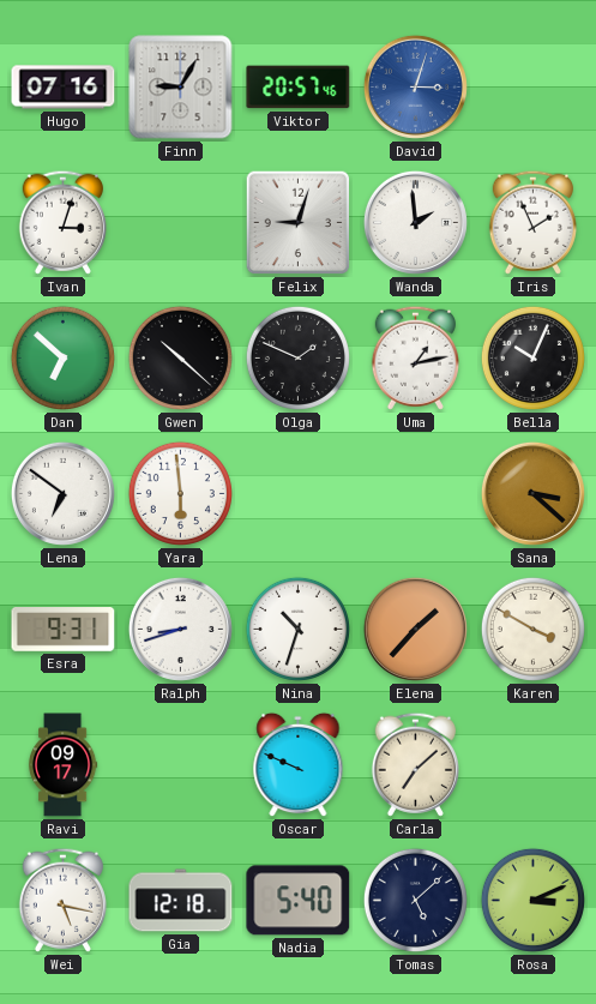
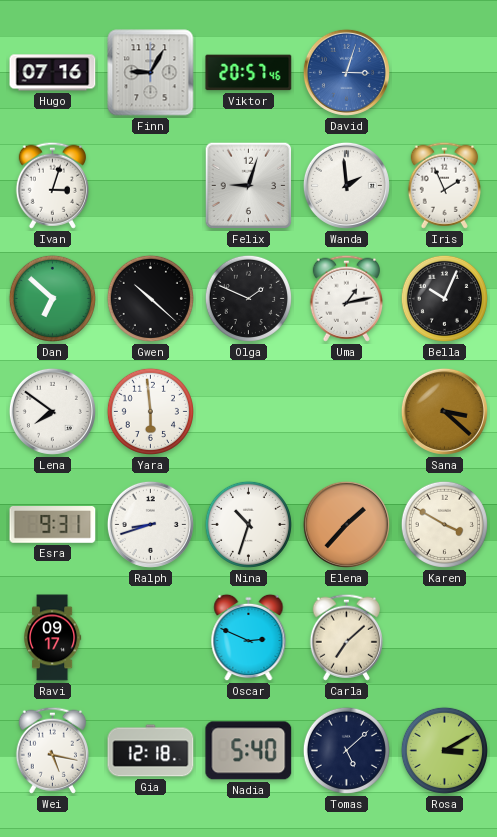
Lena: 6:51 -> 7:51 (52, 411)
Oscar: 9:49 -> 2:49 (249, 638)
Rosa: 3:11 -> 3:10 (444, 750)
